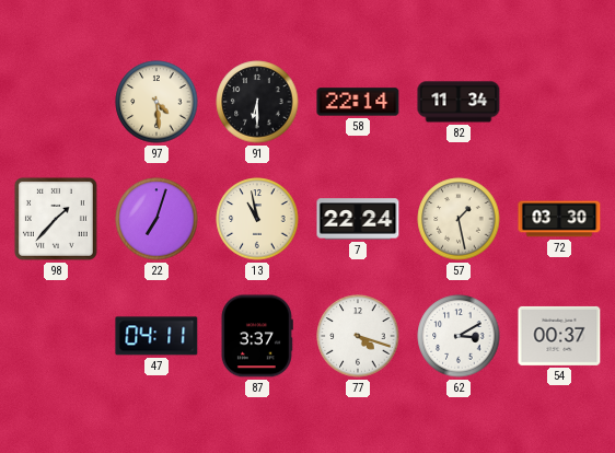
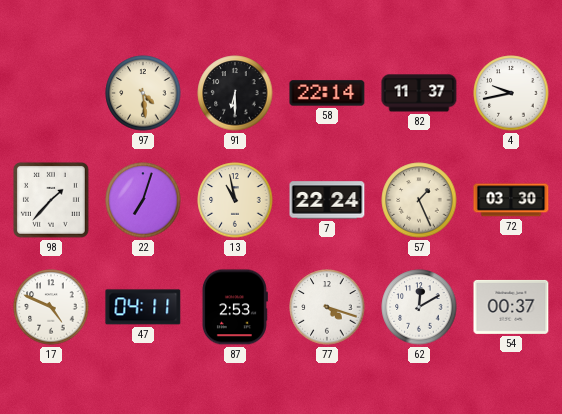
82: 11:34 -> 11:37 (419, 93)
4: none -> 9:43 (511, 93)
57: 1:28 -> 1:26 (419, 200)
17: none -> 4:49 (51, 307)
87: 3:37 -> 2:53 (235, 307)
62: 3:10 -> 12:10 (419, 307)
